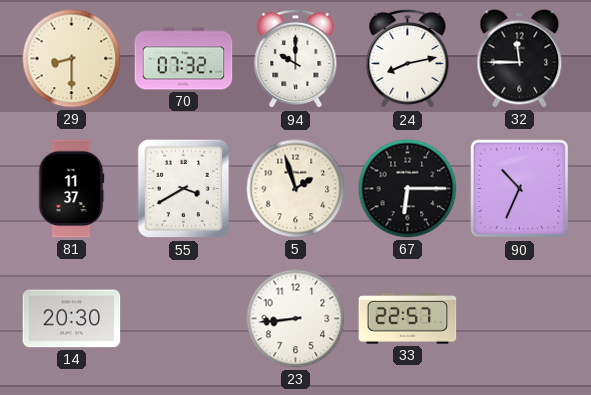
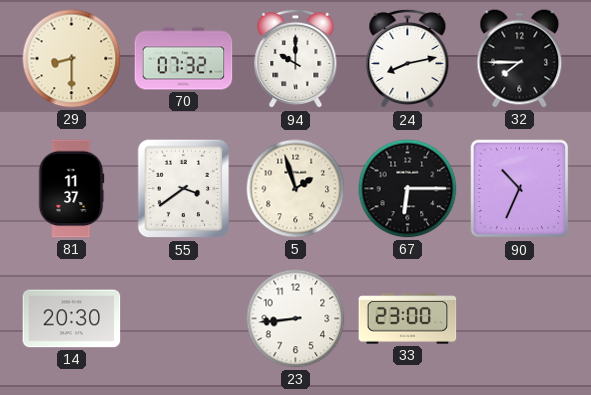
32: 11:45 -> 7:45 (520, 59)
55: 3:40 -> 3:39 (184, 189)
33: 22:57 -> 23:00 (408, 319)
